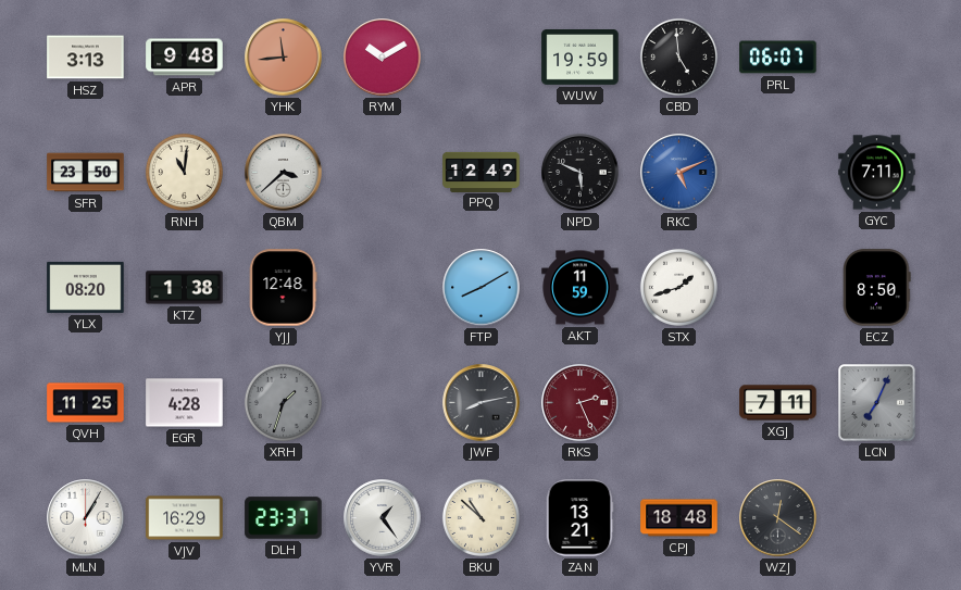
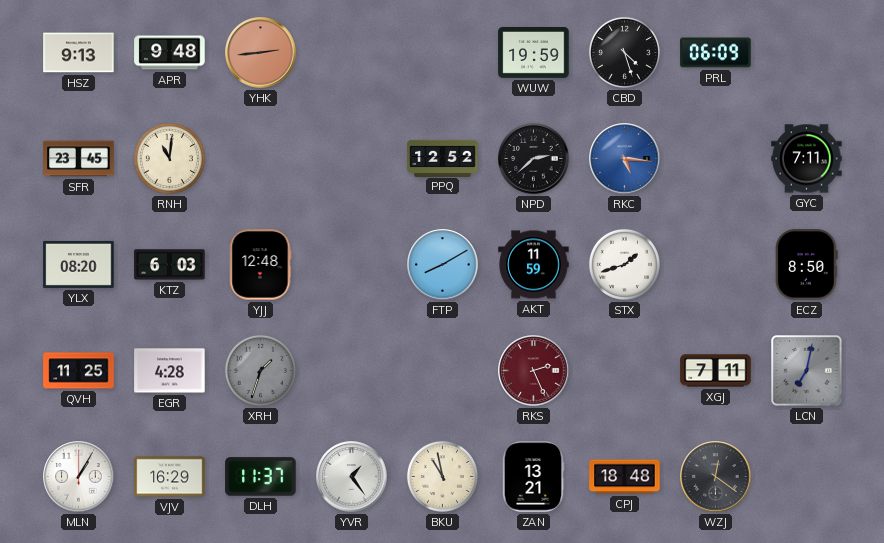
HSZ: 3:13 -> 9:13 (79, 53)
YHK: 11:44 -> 2:44 (261, 53)
RYM: 10:10 -> none (383, 58)
CBD: 4:59 -> 4:27 (624, 52)
PRL: 06:07 -> 06:09 (716, 53)
SFR: 23:50 -> 23:45 (79, 159)
QBM: 3:38 -> none (284, 173)
PPQ: 12:49 -> 12:52 (443, 158)
NPD: 5:49 -> 2:38 (534, 159)
RKC: 5:11 -> 5:16 (625, 159)
KTZ: 1:38 -> 6:03 (170, 265)
JWF: 8:13 -> none (482, 403)
LCN: 7:04 -> 7:02 (807, 371)
DLH: 23:37 -> 11:37 (261, 477)
BKU: 10:52 -> 10:58 (442, 476)
